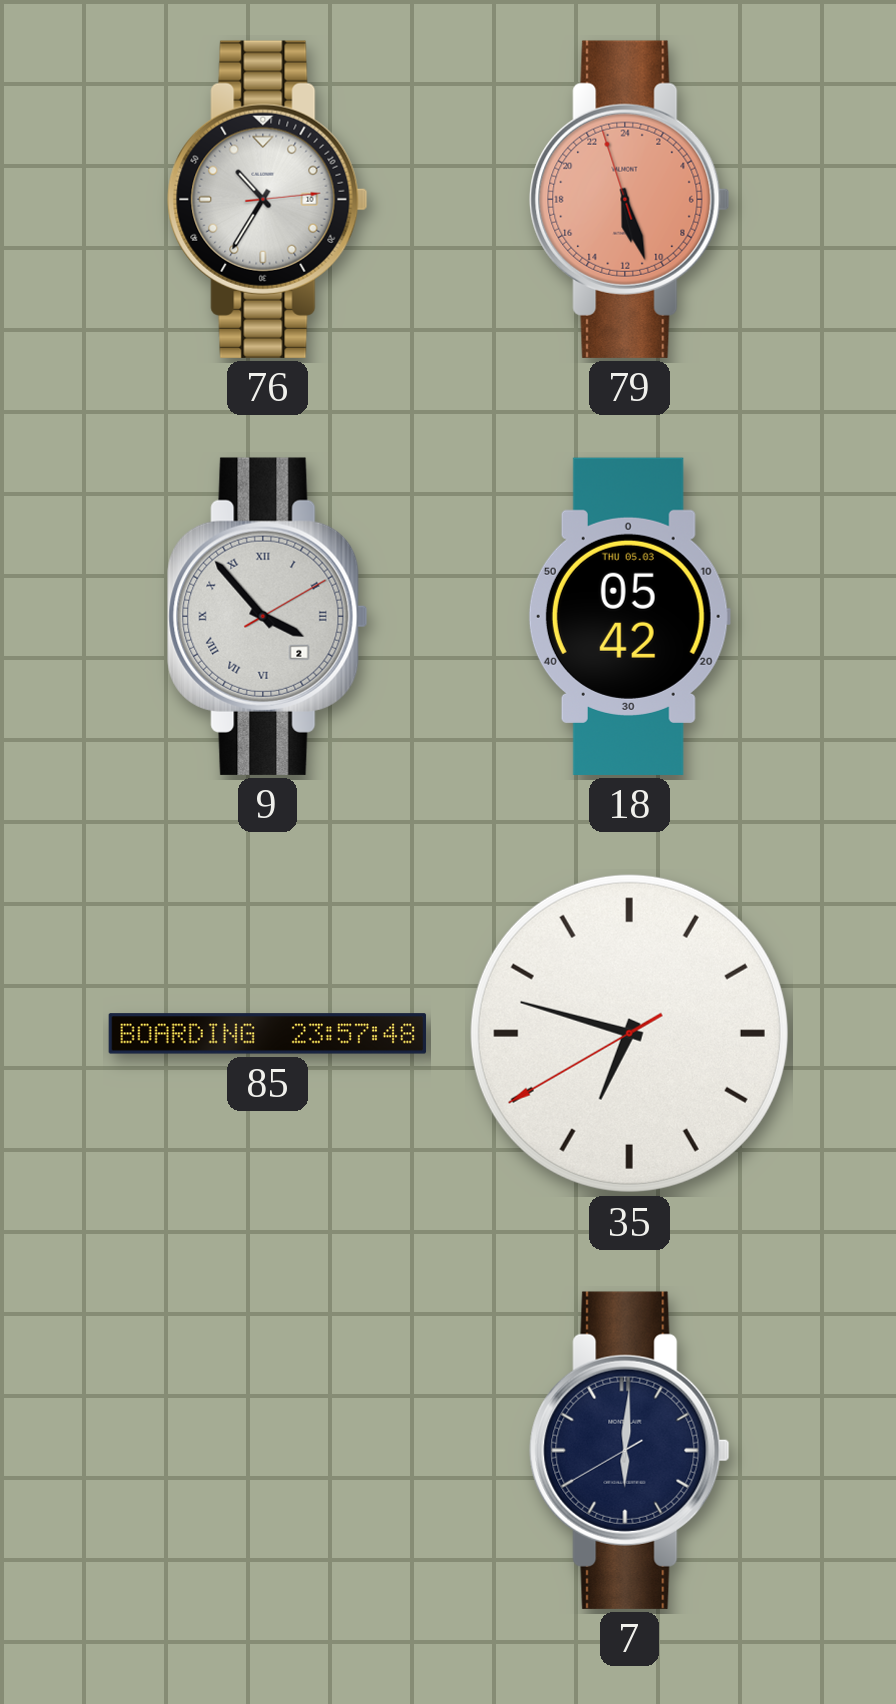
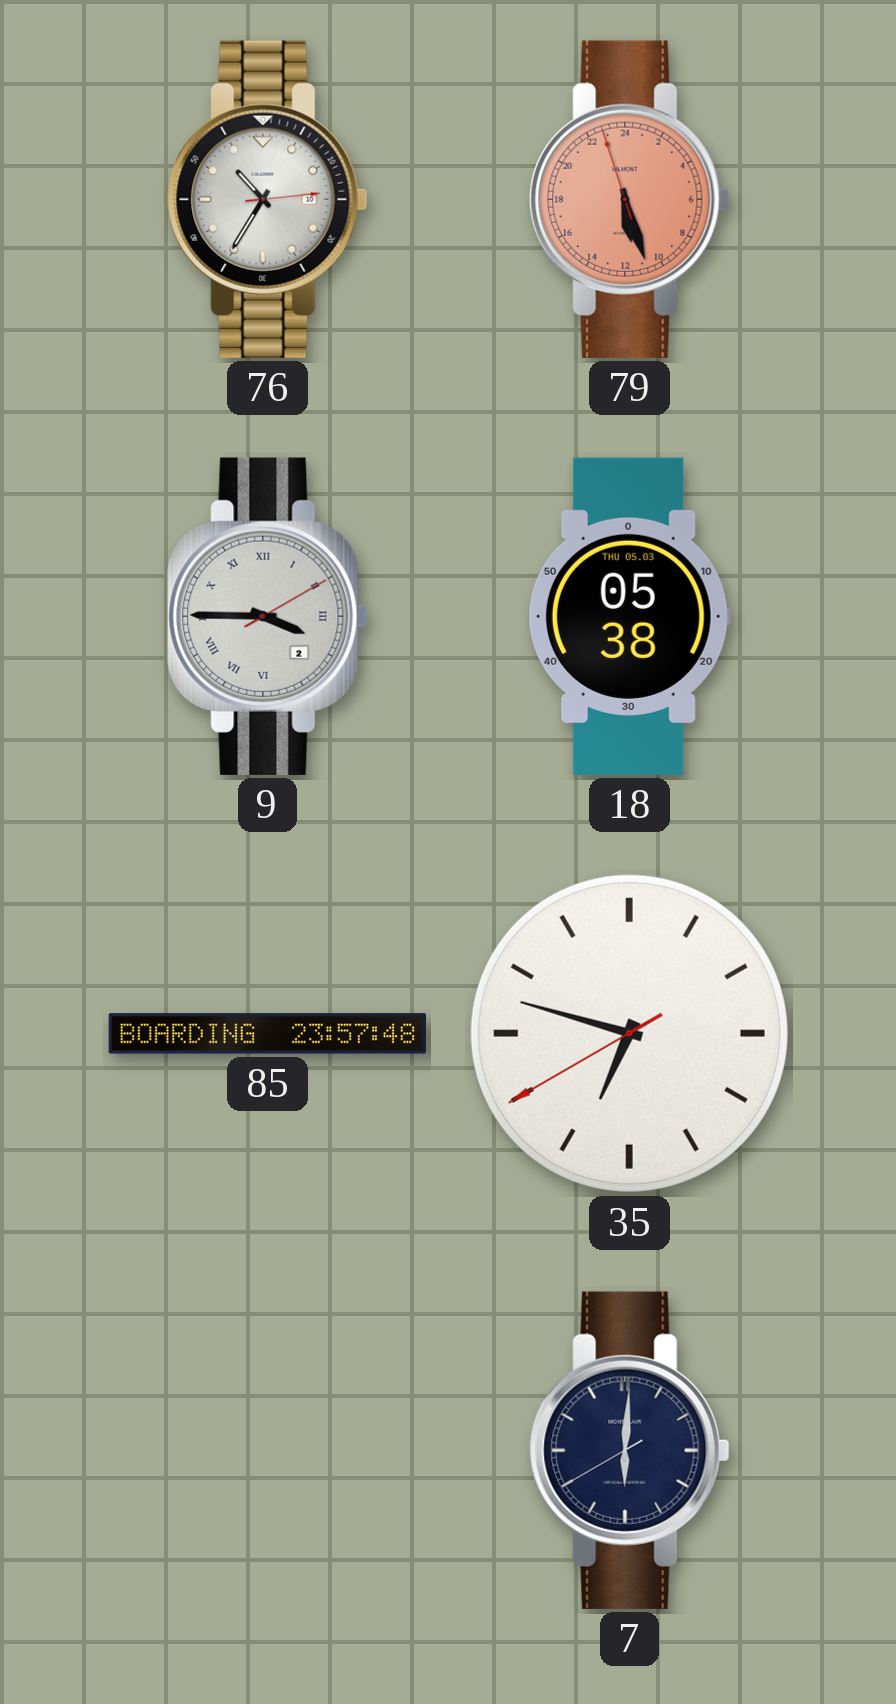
9: 3:53 -> 3:45 (268, 616)
18: 05:42 -> 05:38 (629, 616)
